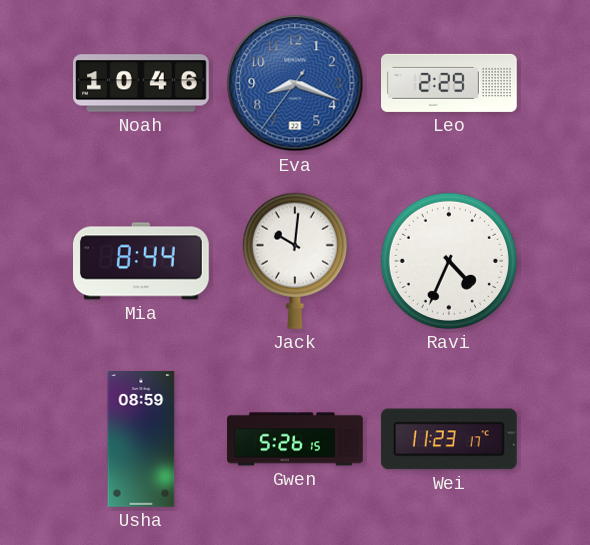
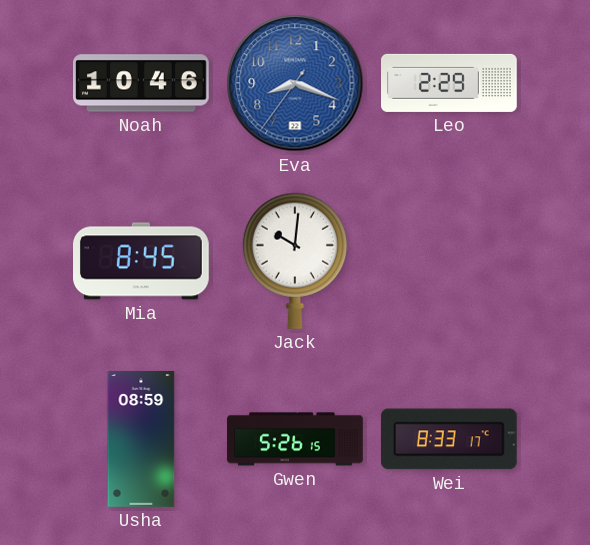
Mia: 8:44 -> 8:45 (142, 261)
Ravi: 4:34 -> none (449, 261)
Wei: 11:23 -> 8:33 (449, 439)
